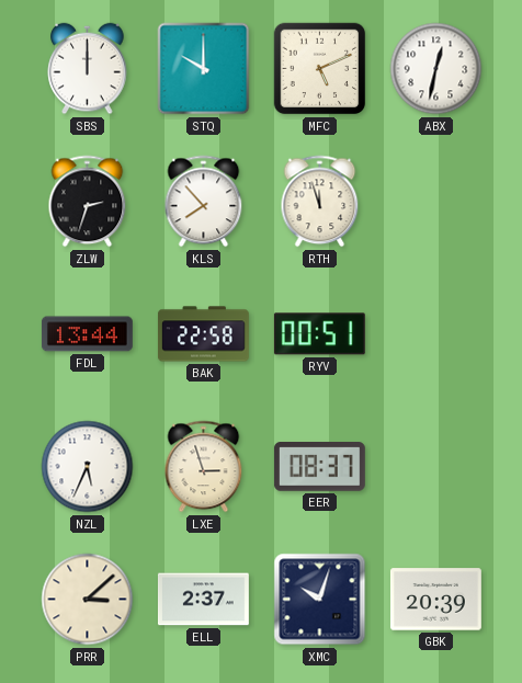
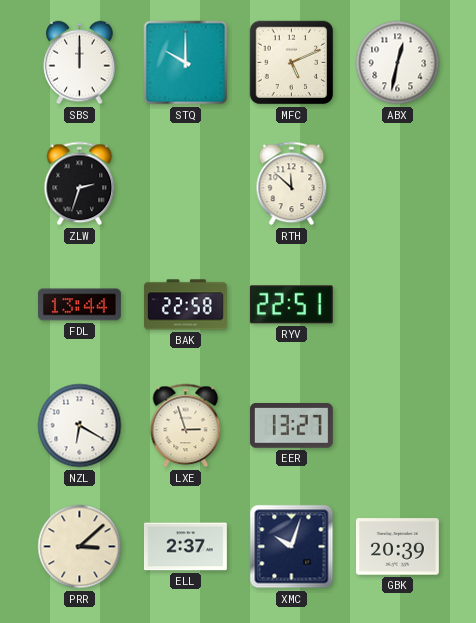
KLS: 7:53 -> none (204, 202)
RTH: 11:57 -> 11:52 (292, 184)
RYV: 00:51 -> 22:51 (291, 305)
NZL: 5:34 -> 6:20 (80, 426)
EER: 08:37 -> 13:27 (291, 426)
